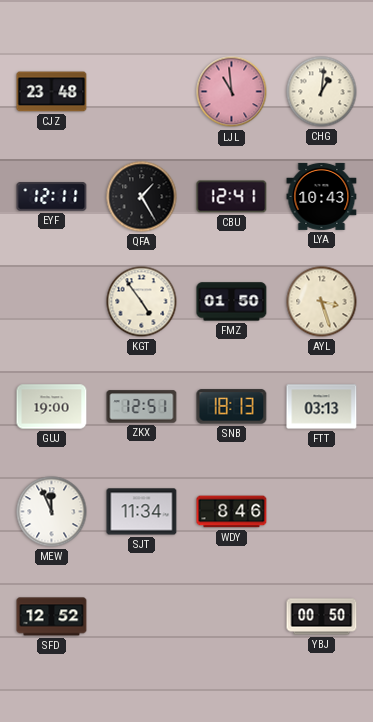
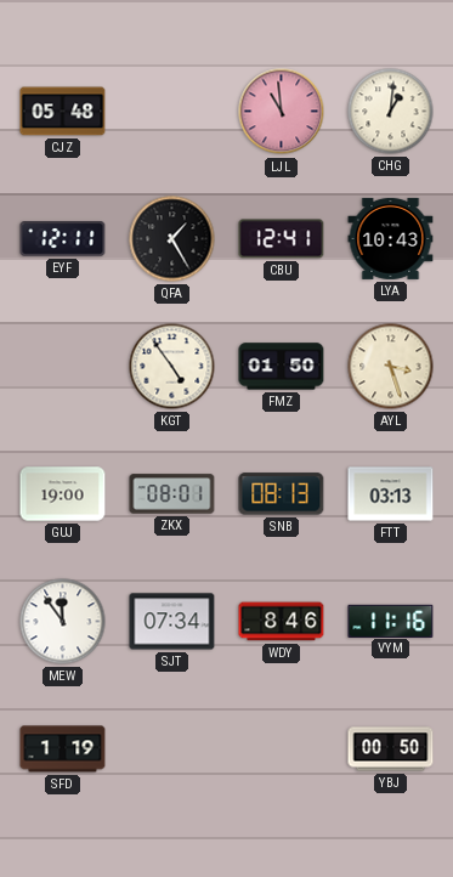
CJZ: 23:48 -> 05:48 (63, 112)
ZKX: 12:51 -> 08:01 (172, 494)
SNB: 18:13 -> 08:13 (282, 494)
MEW: 11:56 -> 11:54 (63, 622)
SJT: 11:34 -> 07:34 (172, 622)
VYM: none -> 11:16 (391, 621)
SFD: 12:52 -> 1:19 (63, 749)
